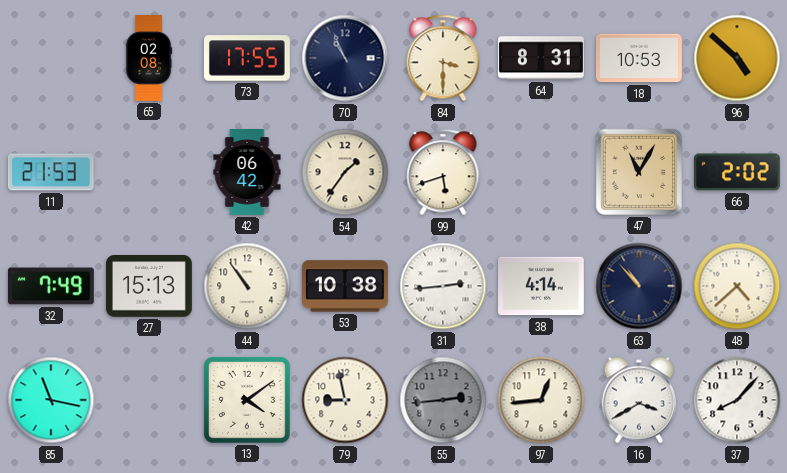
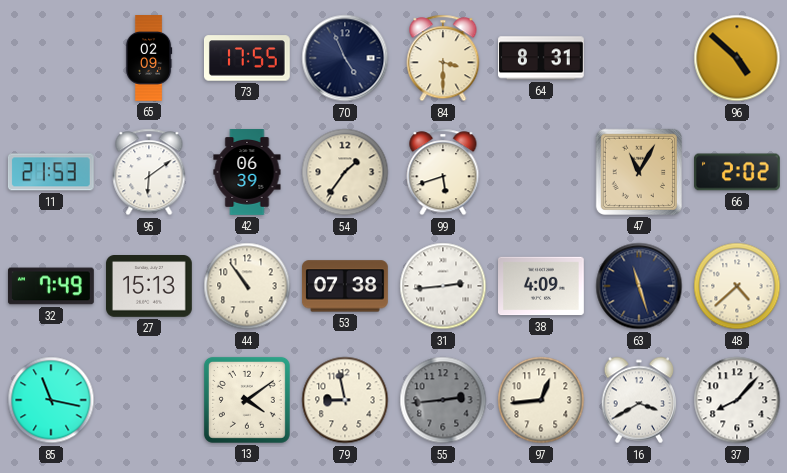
65: 02:08 -> 02:09 (149, 59)
70: 10:56 -> 4:56 (345, 58)
18: 10:53 -> none (640, 58)
95: none -> 6:09 (149, 172)
42: 06:42 -> 06:39 (247, 173)
53: 10:38 -> 07:38 (345, 286)
38: 4:14 -> 4:09 (542, 286)
63: 10:53 -> 11:27 (639, 286)
